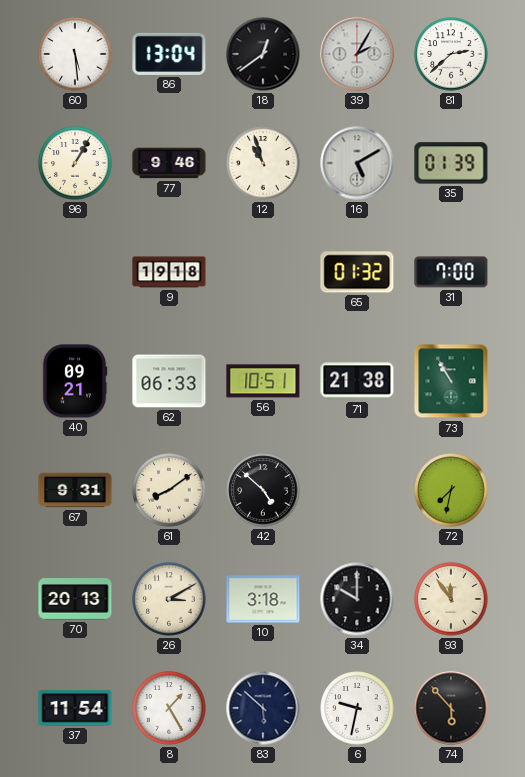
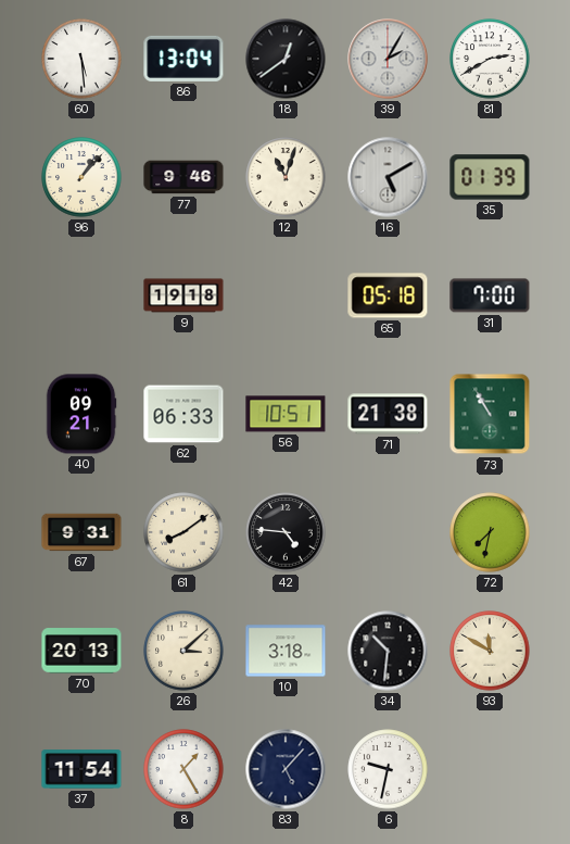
81: 2:38 -> 2:40 (490, 59)
96: 1:05 -> 1:07 (81, 177)
12: 10:57 -> 11:03 (286, 177)
65: 01:32 -> 05:18 (388, 295)
42: 4:52 -> 4:46 (286, 532)
26: 3:10 -> 3:08 (183, 651)
34: 10:00 -> 10:31 (388, 651)
93: 11:54 -> 11:50 (490, 651)
83: 5:52 -> 5:07 (286, 769)
74: 5:53 -> none (451, 708)
